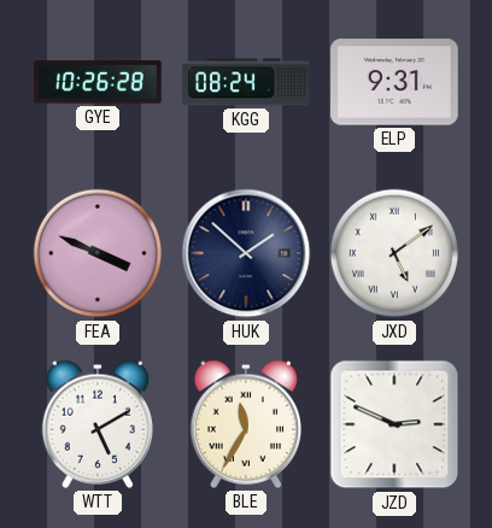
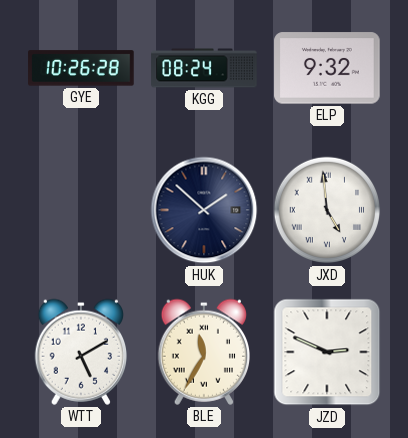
ELP: 9:31 -> 9:32 (327, 68)
FEA: 3:49 -> none (98, 253)
JXD: 5:09 -> 4:59 (327, 210)
